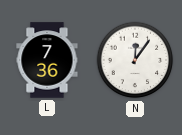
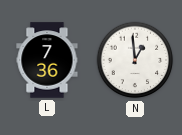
N: 12:06 -> 12:59 (135, 60)
